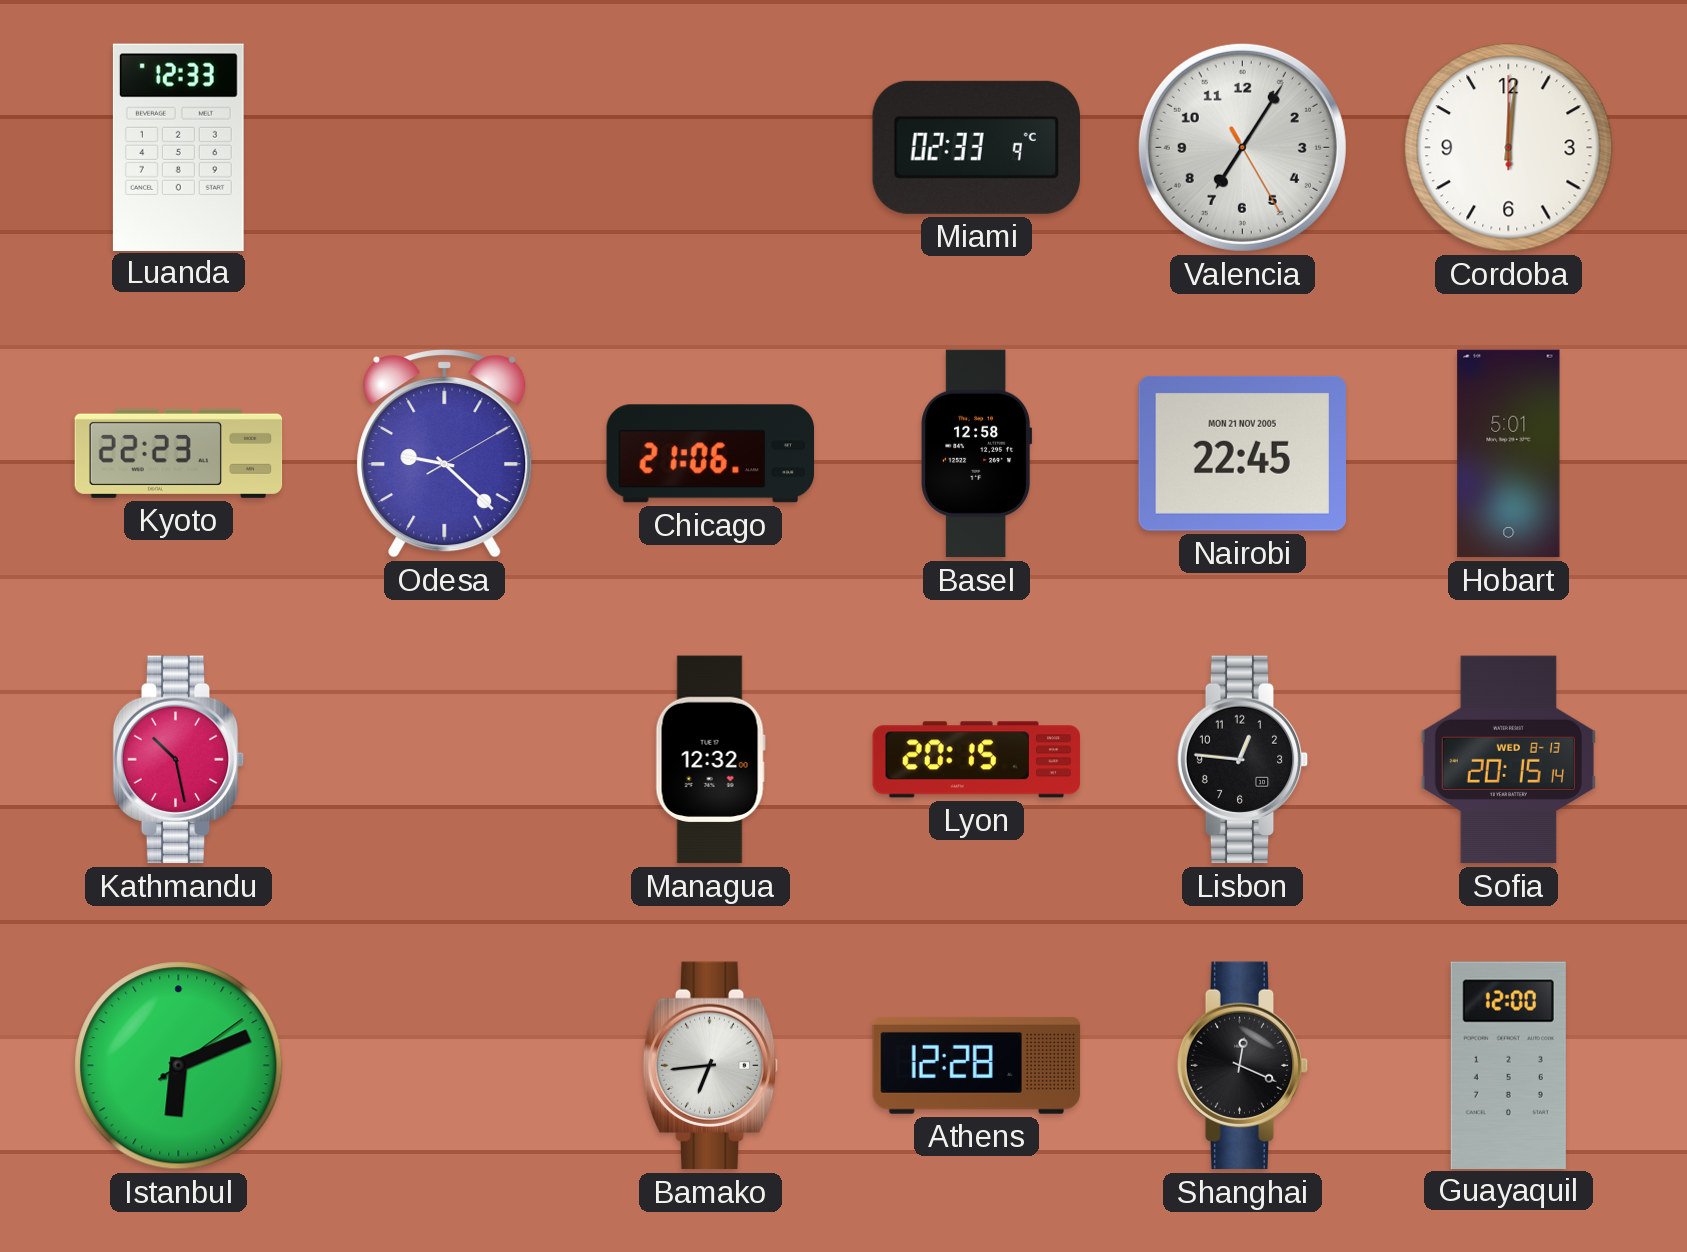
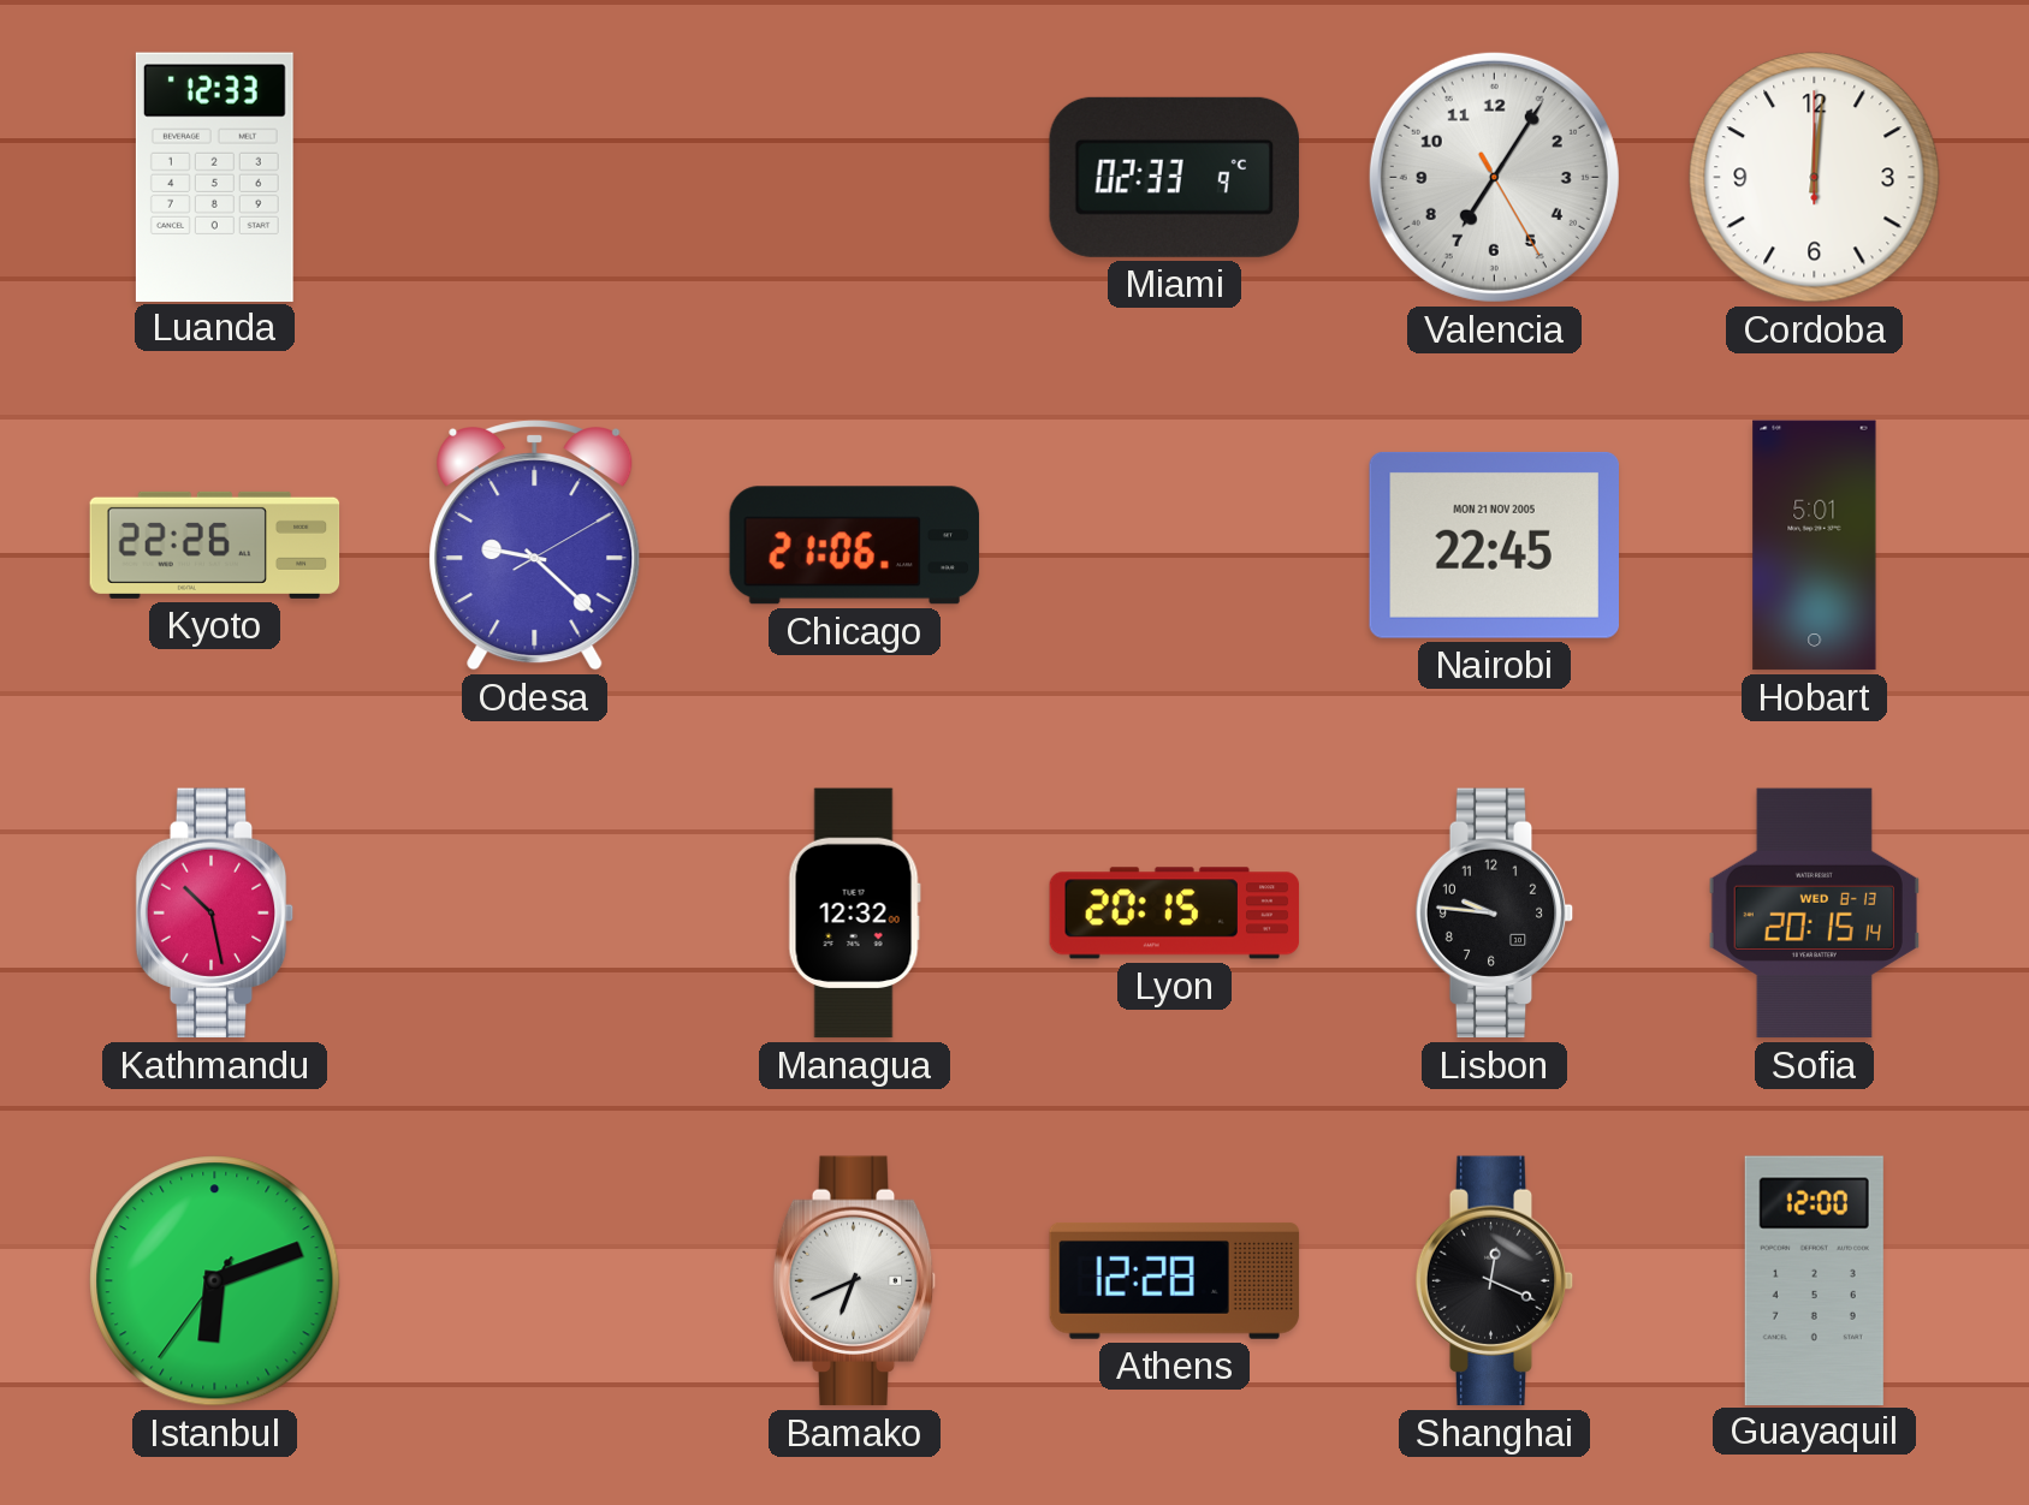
Kyoto: 22:23 -> 22:26 (215, 545)
Basel: 12:58 -> none (977, 454)
Lisbon: 12:46 -> 9:46 (1495, 914)
Istanbul: 6:11:09 -> 6:11:36 (215, 1281)
Bamako: 6:44 -> 6:41 (855, 1281)
